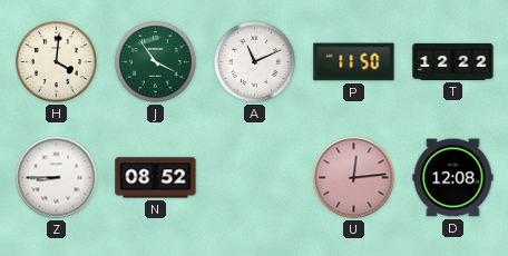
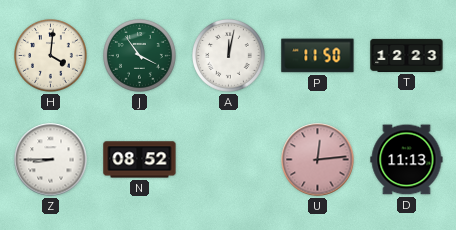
A: 11:11 -> 12:02 (229, 56)
T: 12:22 -> 12:23 (407, 55)
D: 12:08 -> 11:13 (407, 160)
